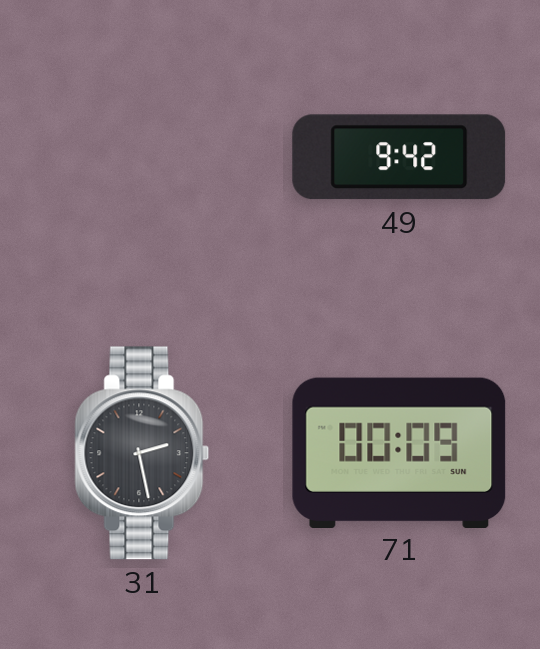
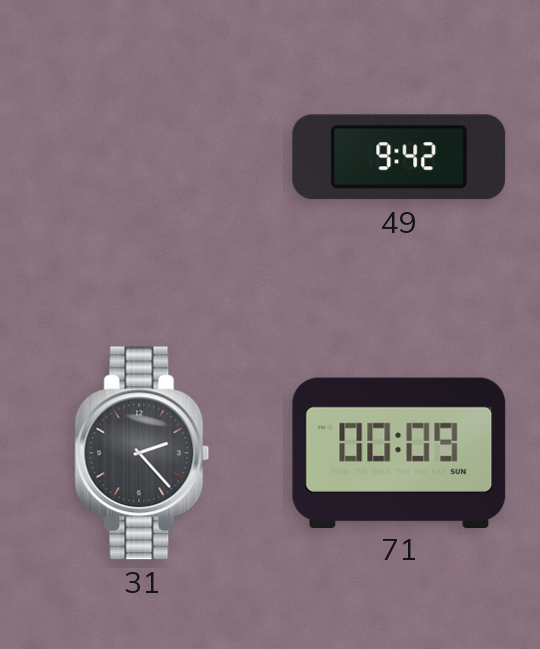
31: 2:28 -> 2:23 (142, 453)
